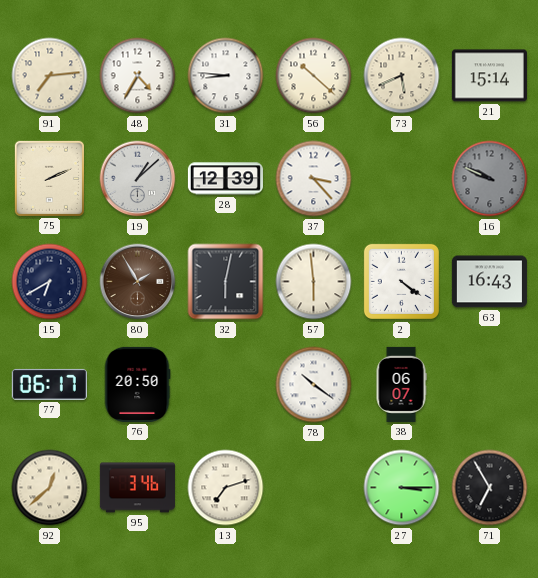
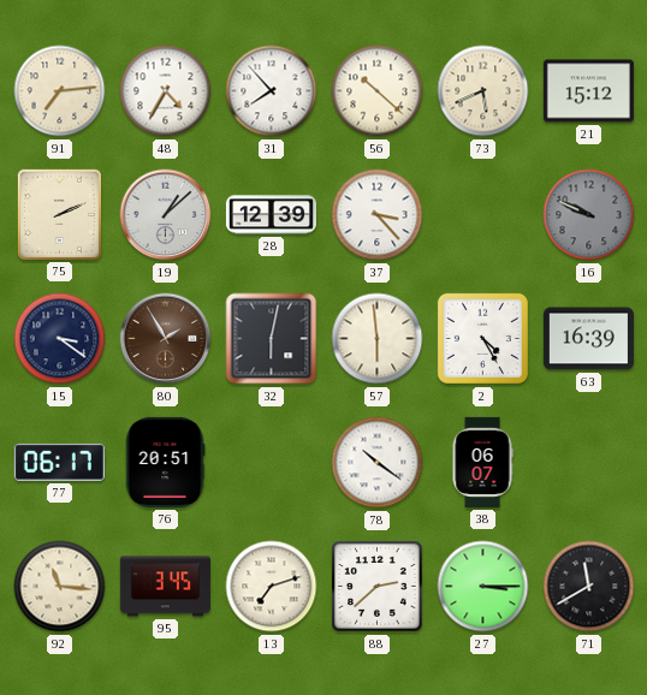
31: 8:46 -> 7:53 (272, 91)
21: 15:14 -> 15:12 (588, 91)
15: 6:40 -> 3:21 (60, 339)
2: 4:21 -> 4:25 (482, 338)
63: 16:43 -> 16:39 (588, 339)
76: 20:50 -> 20:51 (165, 462)
92: 12:38 -> 11:16 (60, 587)
95: 3:46 -> 3:45 (165, 587)
88: none -> 2:38 (378, 587)
71: 6:55 -> 11:40 (589, 587)
